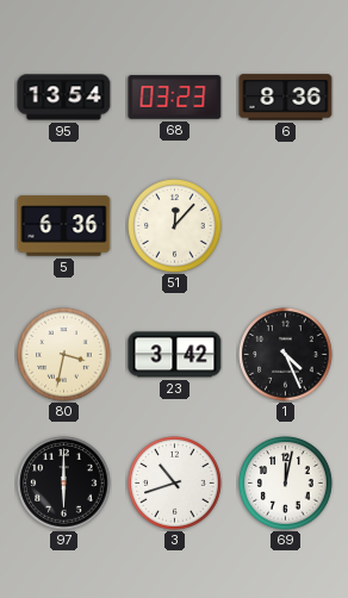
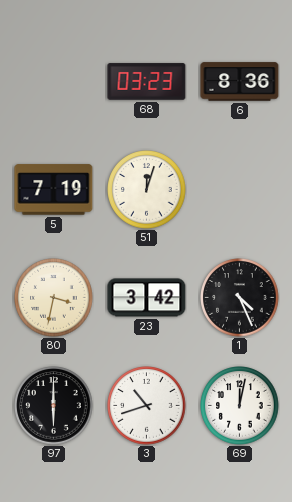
95: 13:54 -> none (64, 98)
5: 6:36 -> 7:19 (54, 190)
51: 12:07 -> 12:03 (147, 190)
